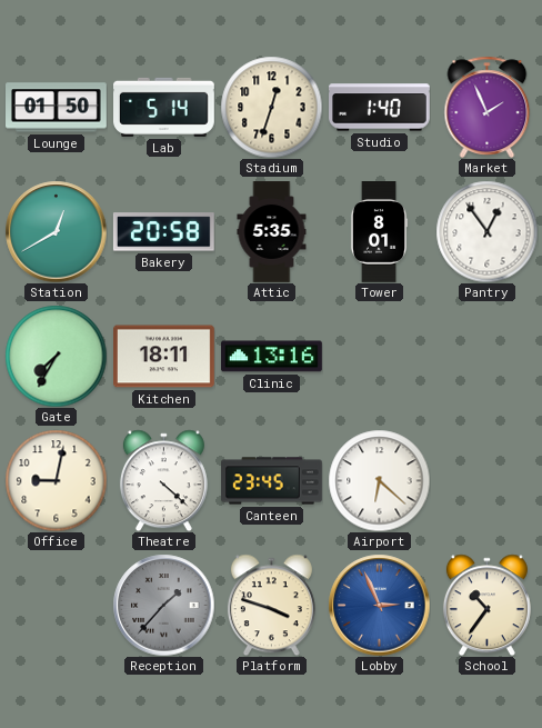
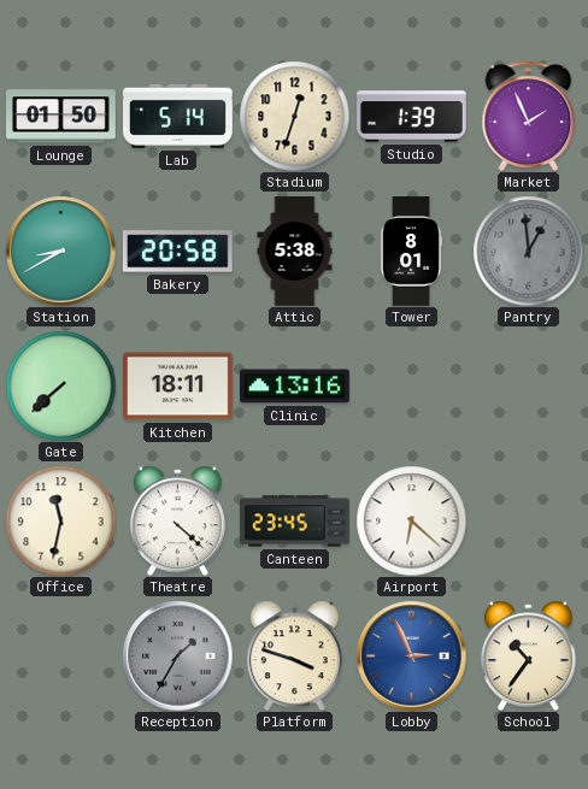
Studio: 1:40 -> 1:39 (412, 117)
Station: 12:40 -> 8:40 (60, 251)
Attic: 5:35 -> 5:38 (295, 252)
Pantry: 12:54 -> 12:59 (528, 251)
Pantry dial: white -> grey (528, 251)
Gate: 7:35 -> 7:38 (60, 385)
Office: 9:02 -> 11:32 (60, 520)
Reception: 1:37 -> 1:35 (177, 655)
